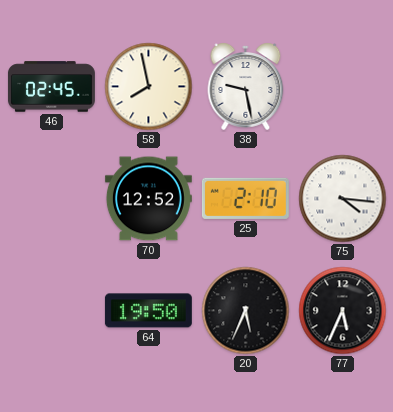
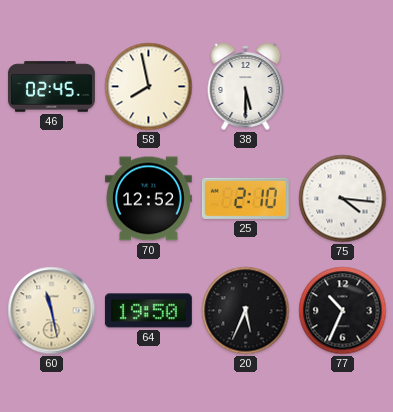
38: 9:28 -> 5:30 (246, 86)
60: none -> 11:28 (52, 311)
77: 5:34 -> 10:34 (343, 311)
